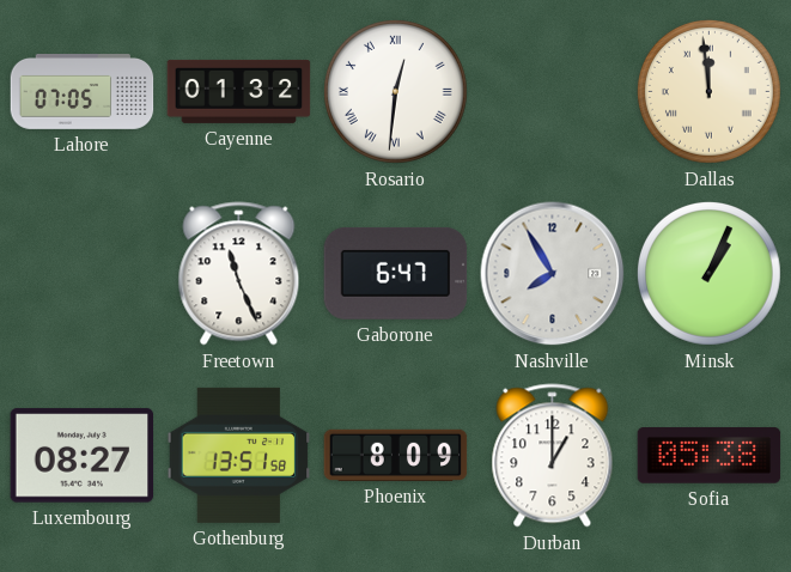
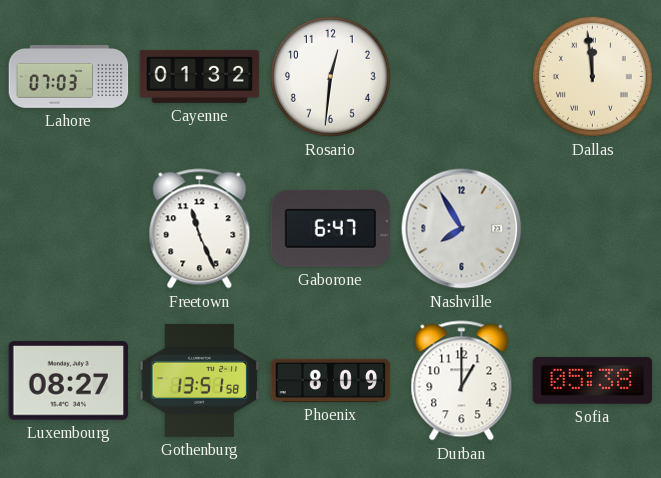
Lahore: 07:05 -> 07:03 (69, 77)
Rosario numerals: Roman -> Arabic (330, 76)
Minsk: 1:04 -> none (708, 273)
